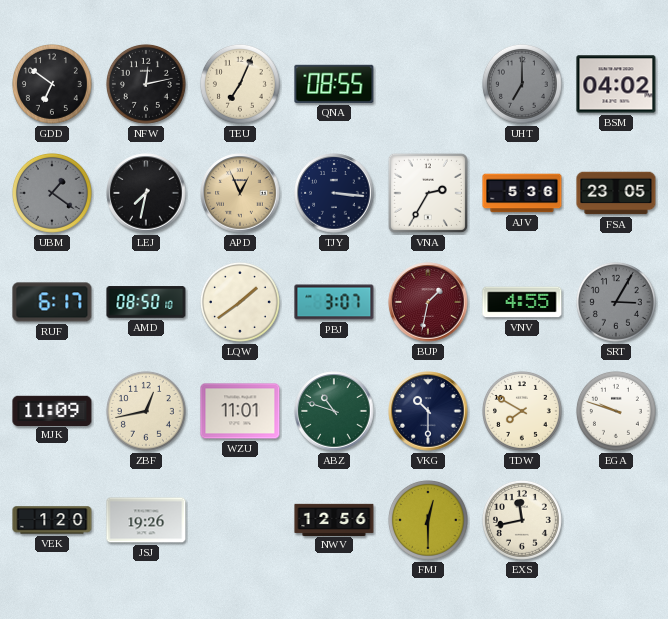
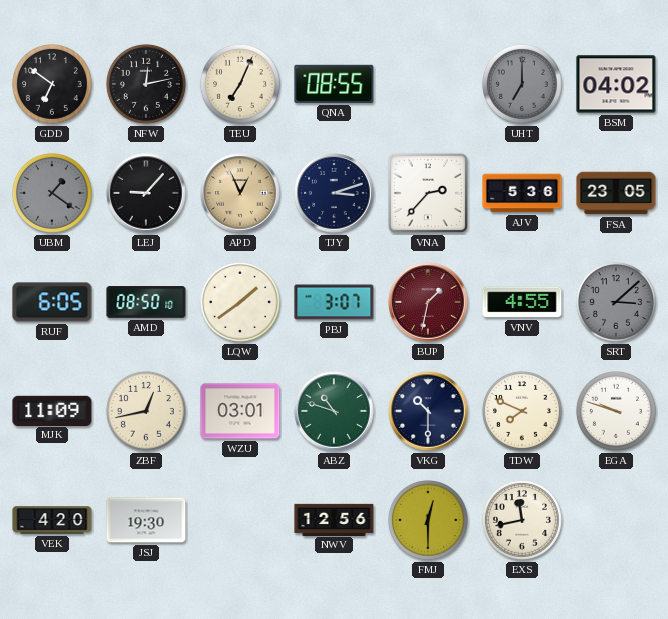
LEJ: 7:32 -> 9:07 (146, 193)
TJY: 3:16 -> 3:12 (334, 193)
VNA: 2:35 -> 2:37 (428, 193)
RUF: 6:17 -> 6:05 (52, 302)
SRT: 3:05 -> 3:08 (616, 302)
WZU: 11:01 -> 03:01 (240, 411)
TDW: 7:50 -> 7:49 (522, 411)
VEK: 1:20 -> 4:20 (52, 520)
JSJ: 19:26 -> 19:30 (146, 520)
